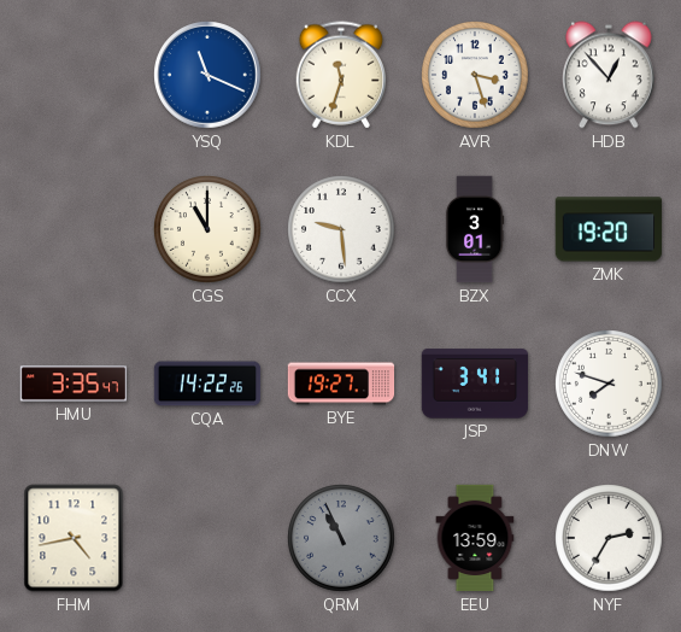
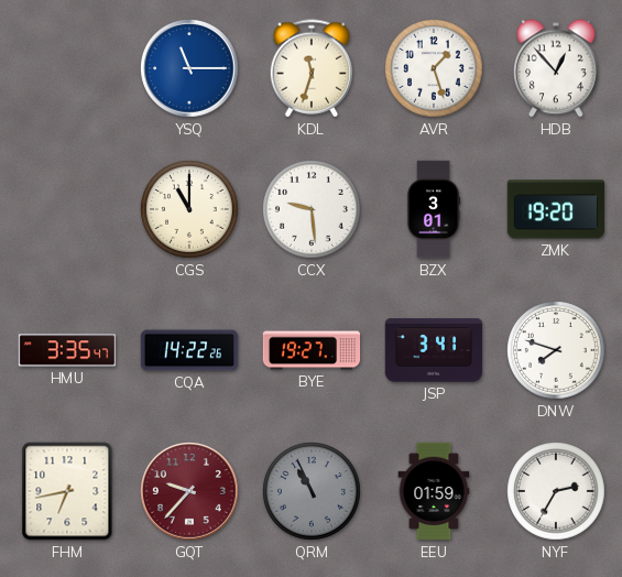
YSQ: 11:19 -> 11:15 (189, 68)
AVR: 3:27 -> 1:27 (434, 68)
FHM: 4:43 -> 6:43 (67, 491)
GQT: none -> 9:37 (189, 491)
EEU: 13:59 -> 01:59 (434, 491)
